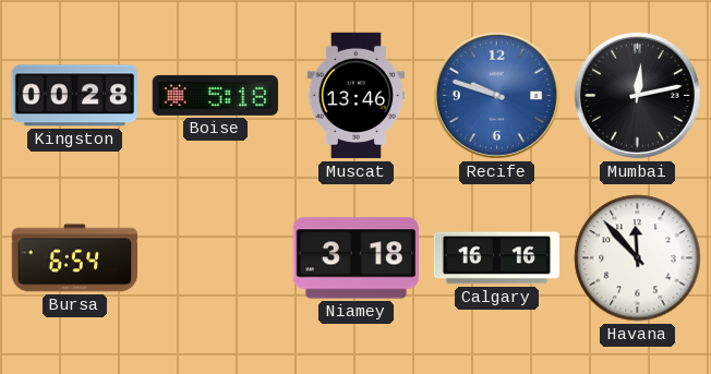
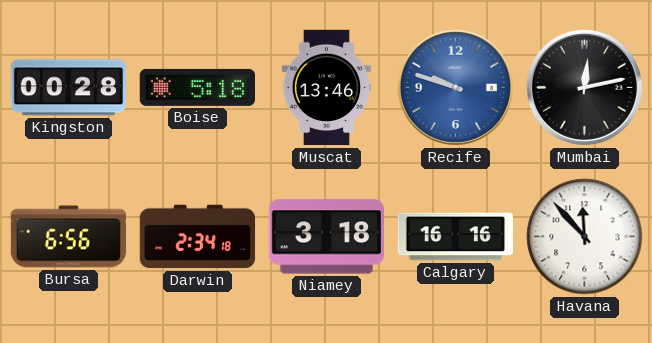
Bursa: 6:54 -> 6:56 (69, 237)
Darwin: none -> 2:34 (198, 237)
